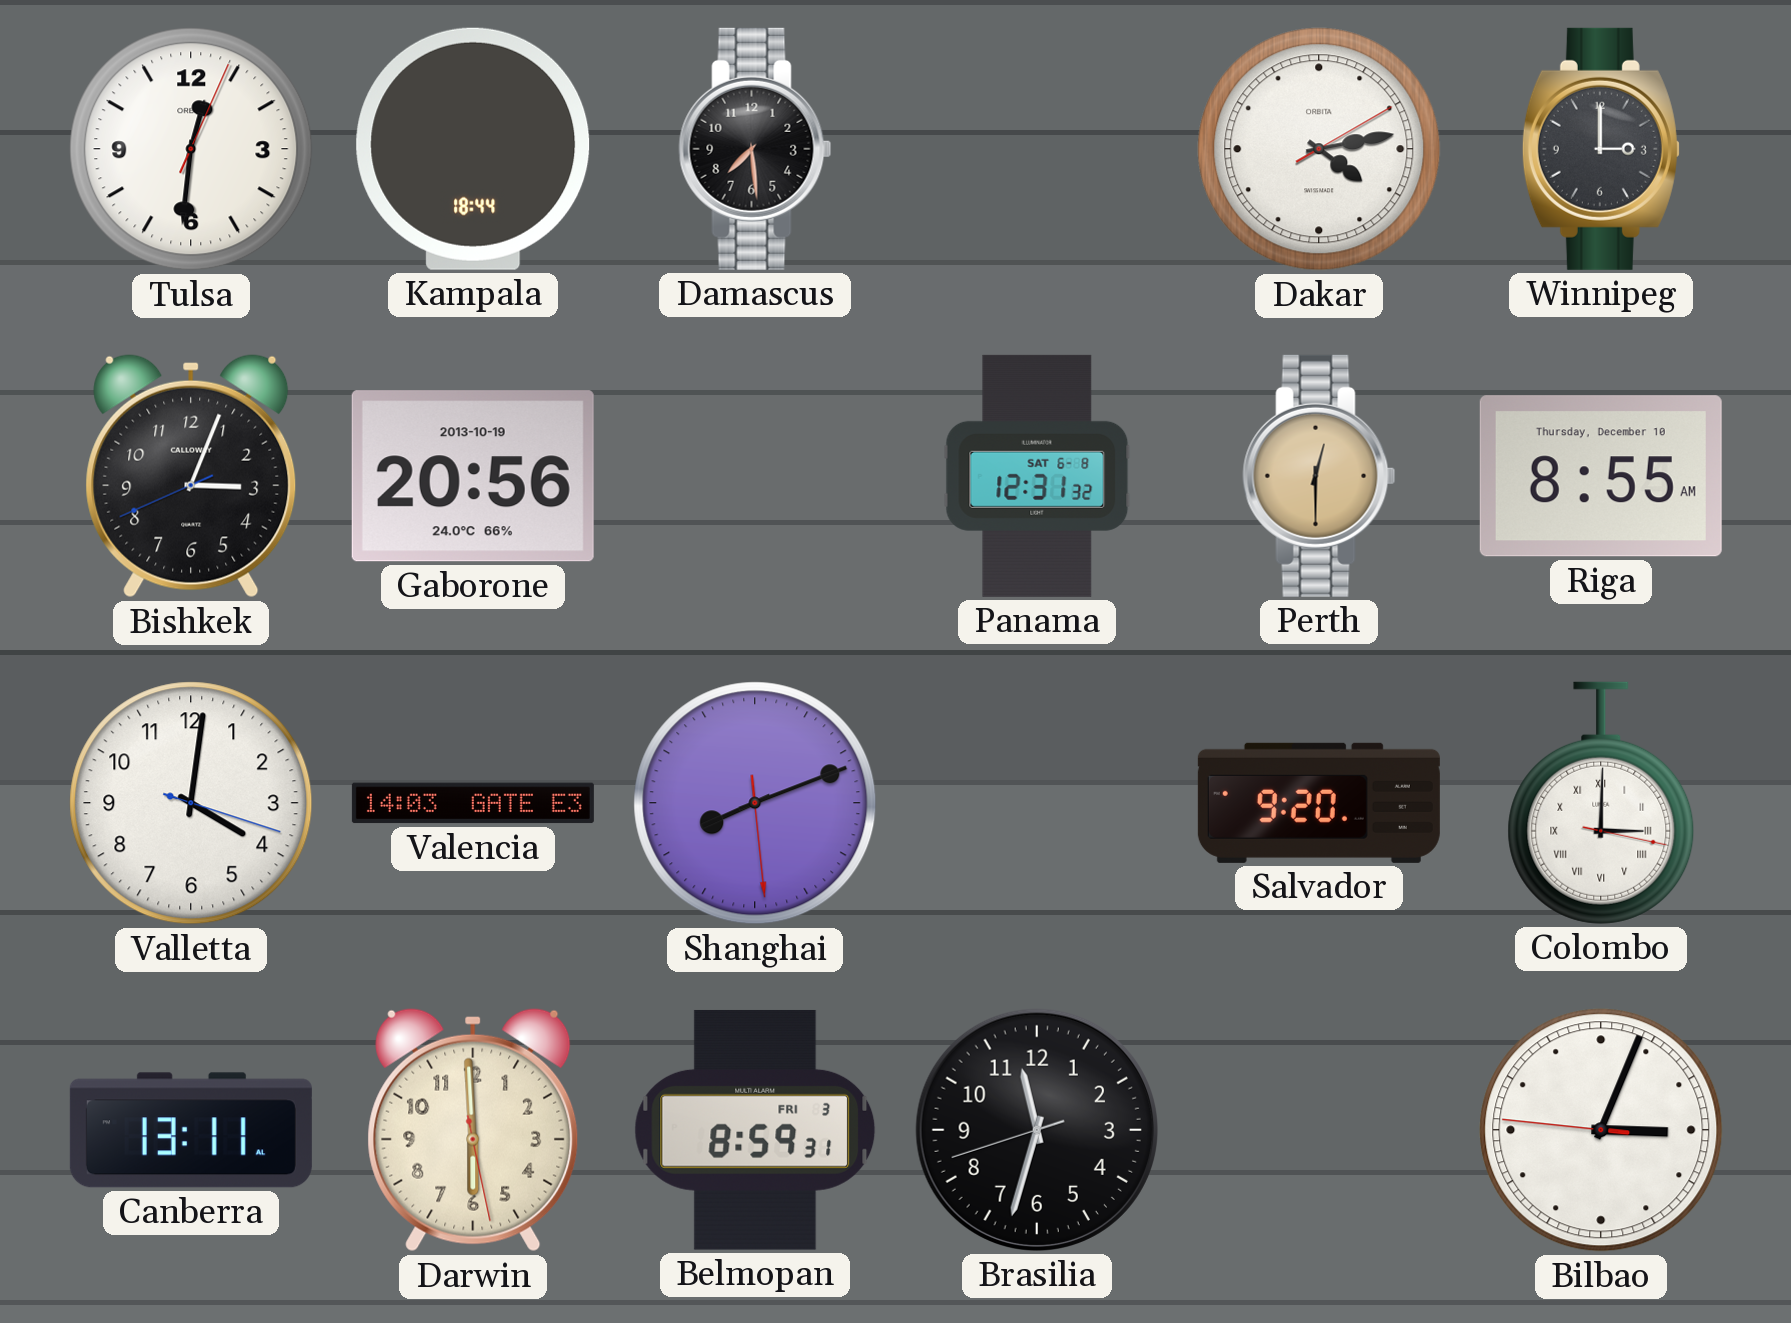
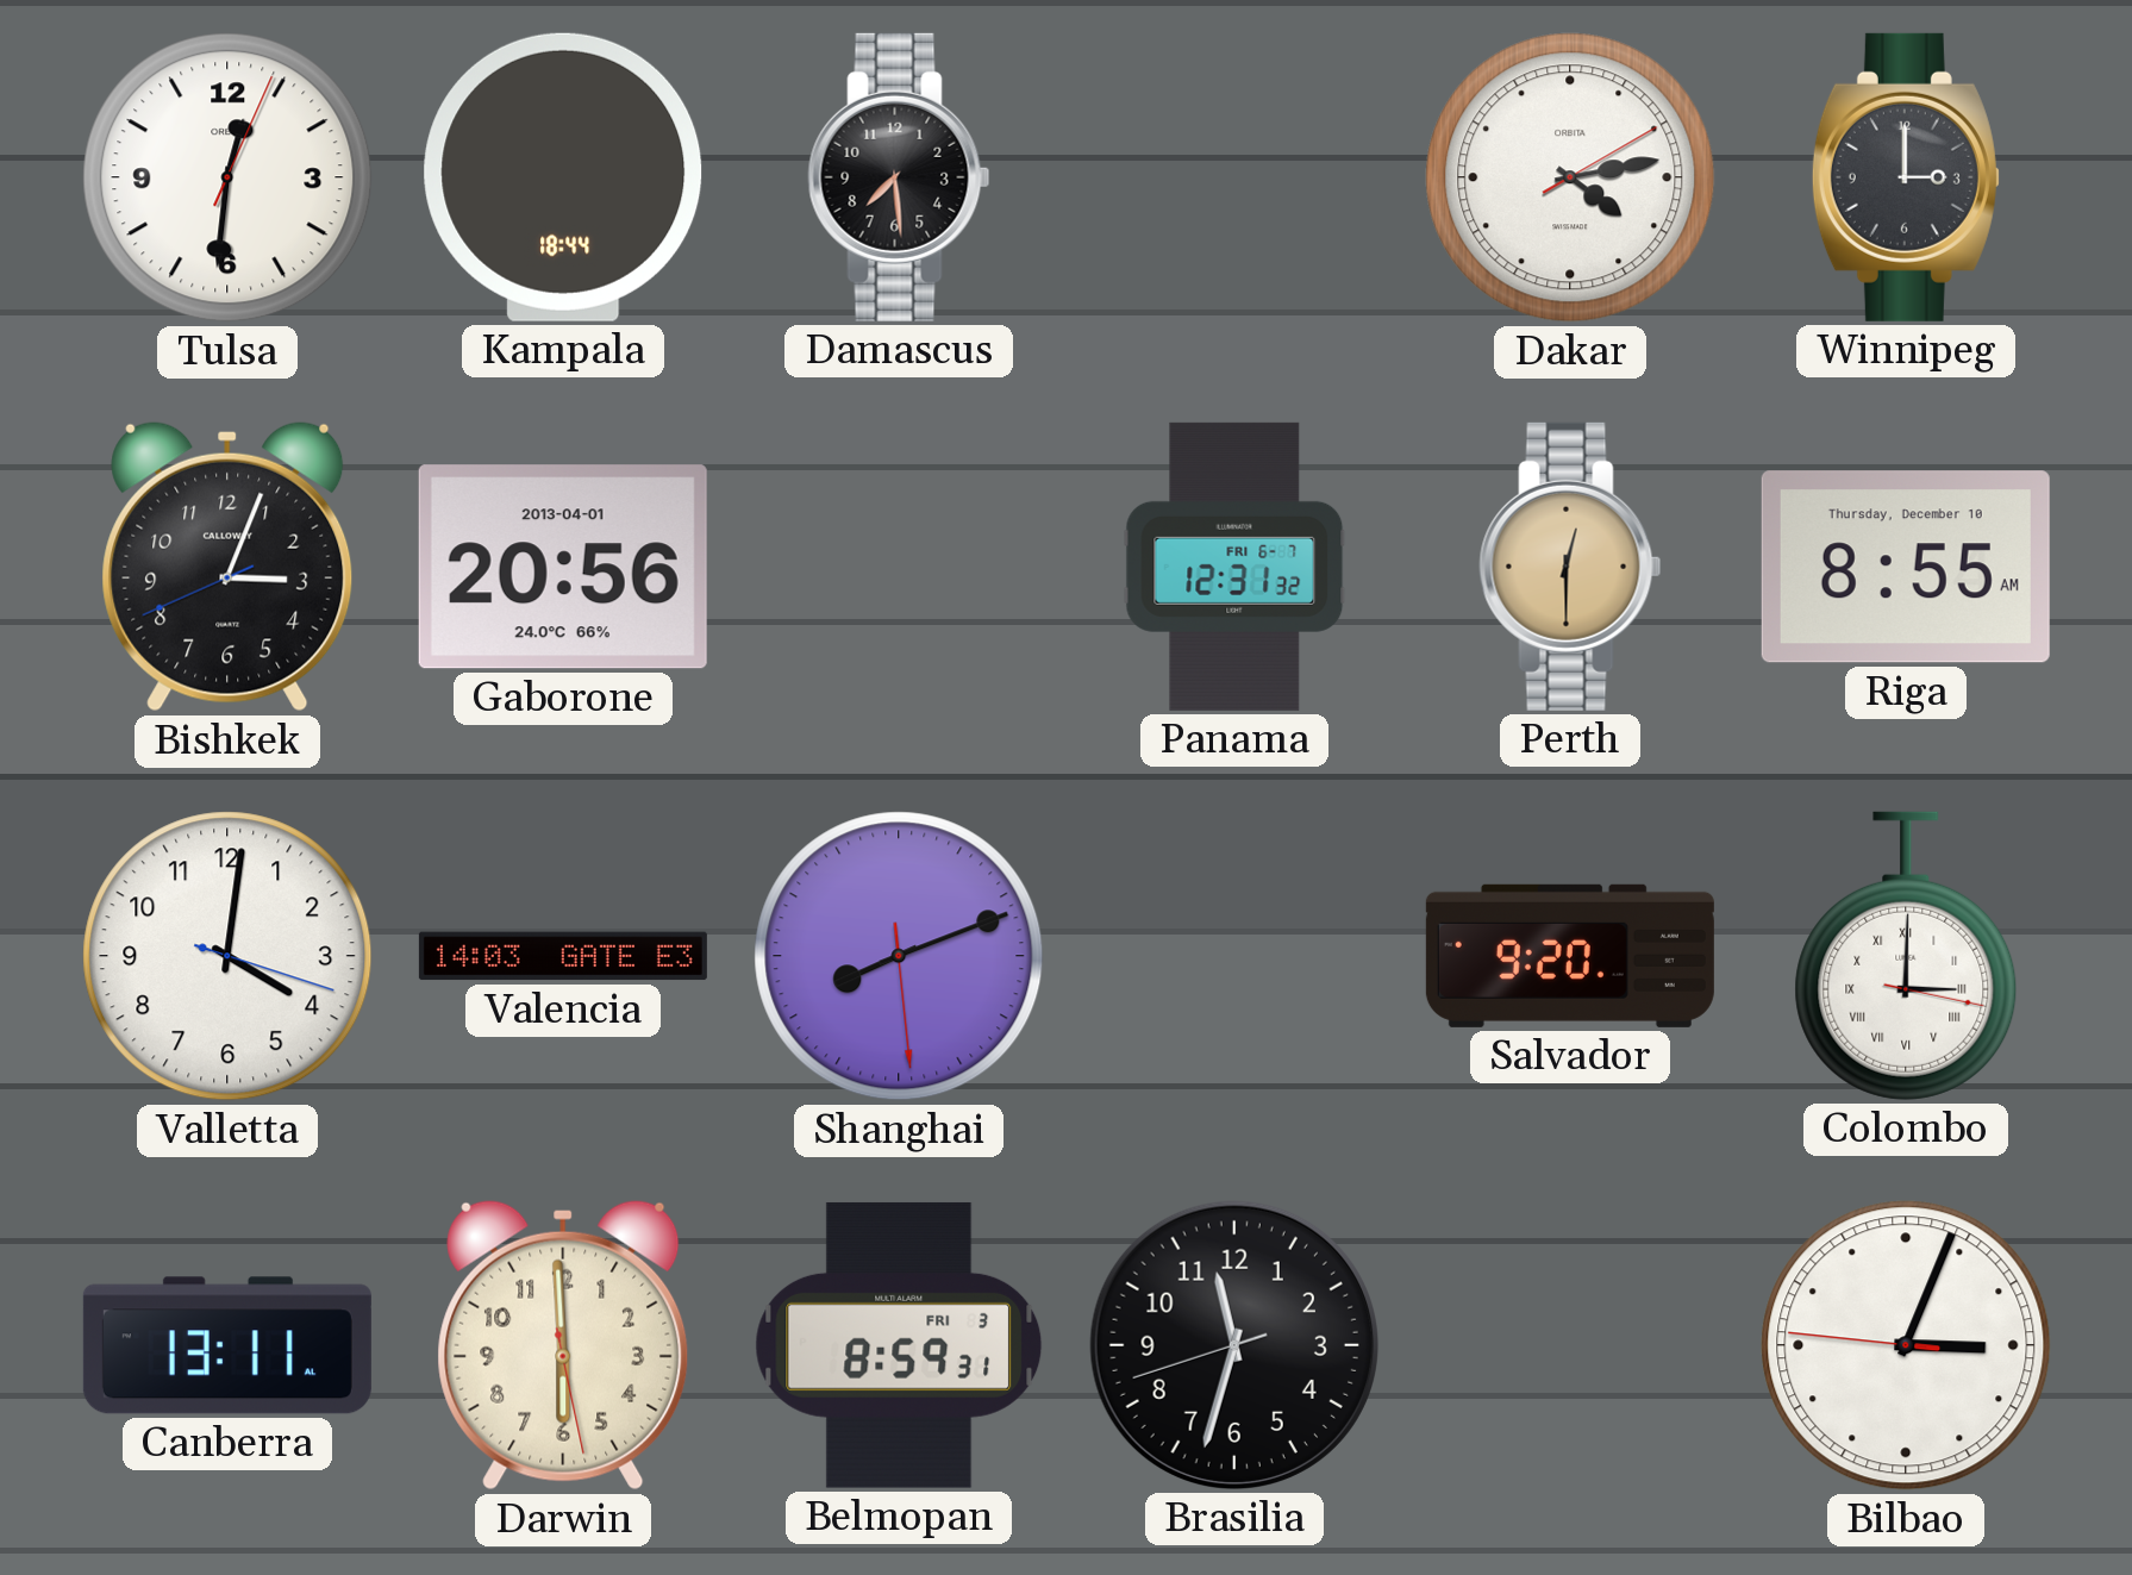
Gaborone date: 2013-10-19 -> 2013-04-01 (563, 567)
Panama date: SAT 6-8 -> FRI 6-7 (1234, 567)
